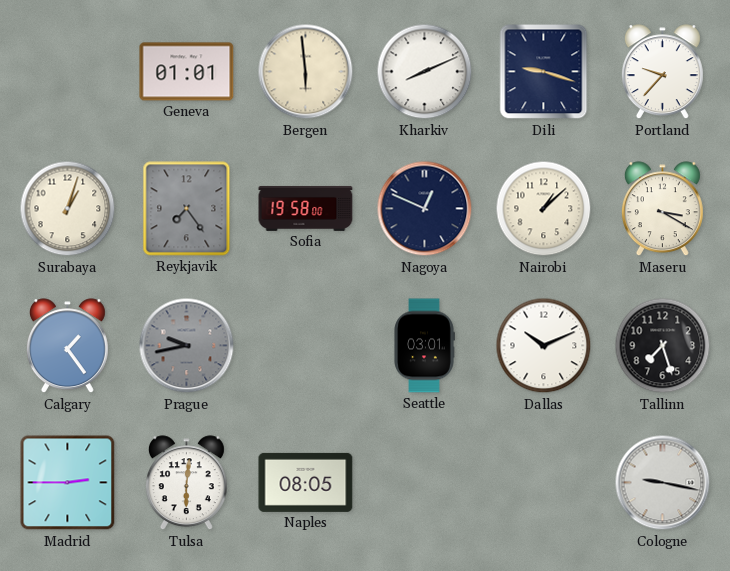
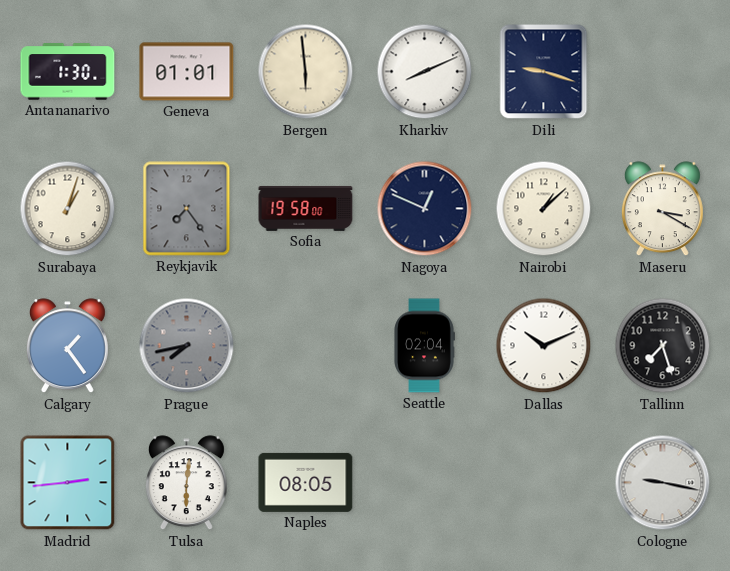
Antananarivo: none -> 1:30 (68, 72)
Portland: 9:37 -> none (662, 72)
Prague: 9:43 -> 7:43 (187, 346)
Seattle: 03:01 -> 02:04 (424, 346)
Madrid: 2:45 -> 2:44 (68, 483)
